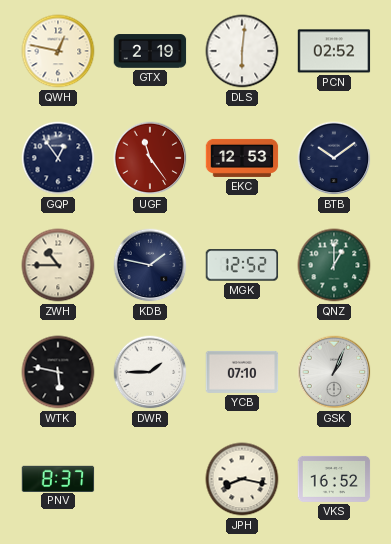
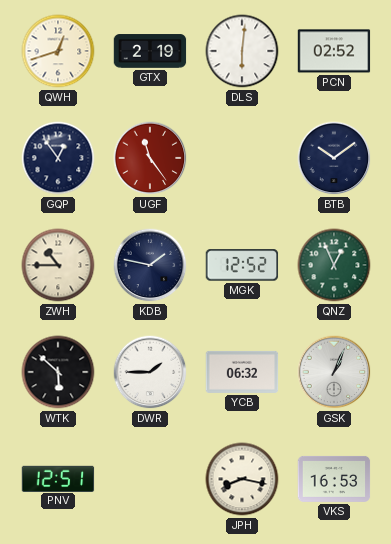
QWH: 12:47 -> 12:42 (58, 51)
EKC: 12:53 -> none (242, 158)
QNZ: 1:00 -> 12:56 (334, 265)
WTK: 5:47 -> 5:52 (58, 372)
YCB: 07:10 -> 06:32 (242, 372)
PNV: 8:37 -> 12:51 (58, 478)
VKS: 16:52 -> 16:53 (334, 479)
